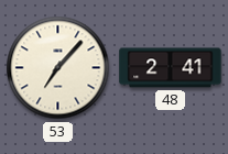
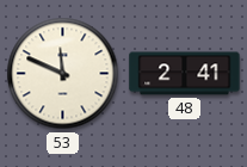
53: 7:07 -> 11:49 (63, 74)
